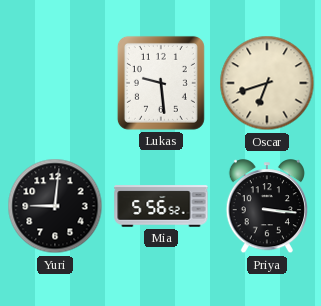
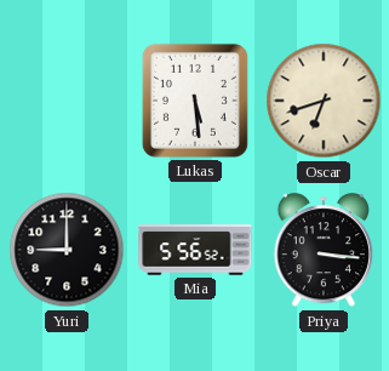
Lukas: 9:29 -> 5:29 (195, 101)
Yuri: 9:01 -> 9:00 (67, 250)
